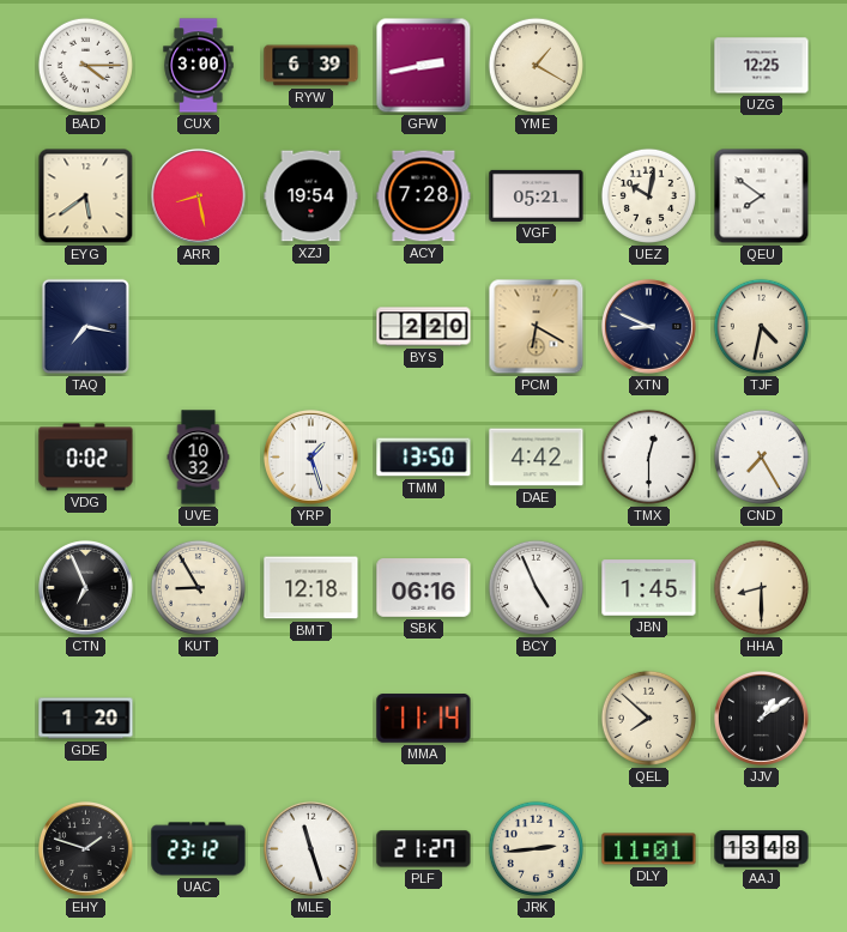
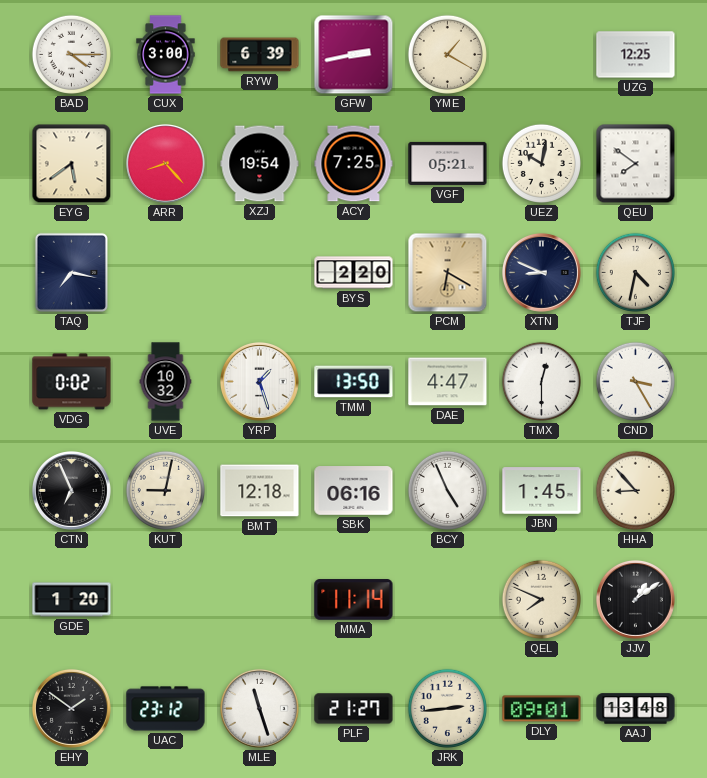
ARR: 8:28 -> 8:23 (165, 163)
ACY: 7:28 -> 7:25 (354, 164)
DAE: 4:42 -> 4:47 (448, 382)
CND: 7:25 -> 3:25 (635, 381)
KUT: 8:55 -> 9:02 (165, 490)
HHA: 8:30 -> 8:53 (635, 490)
QEL: 7:52 -> 7:49 (541, 599)
EHY: 1:48 -> 1:51 (71, 708)
DLY: 11:01 -> 09:01 (542, 709)
